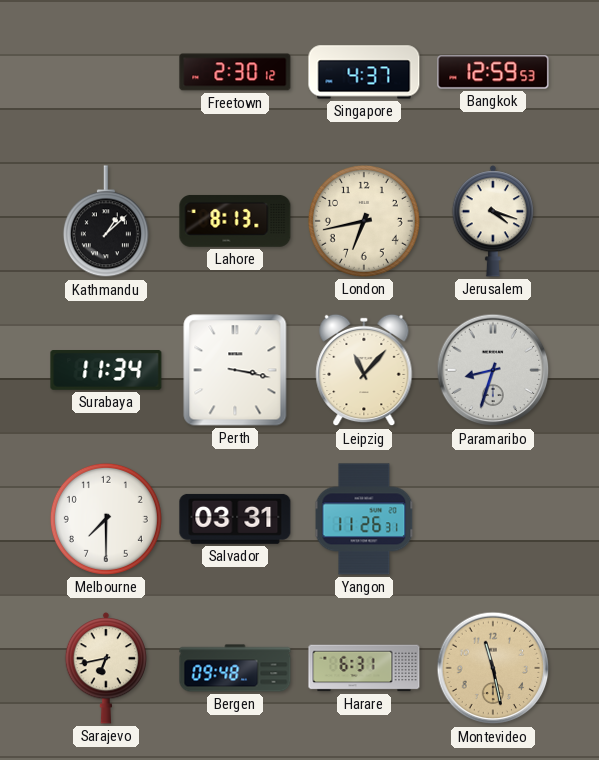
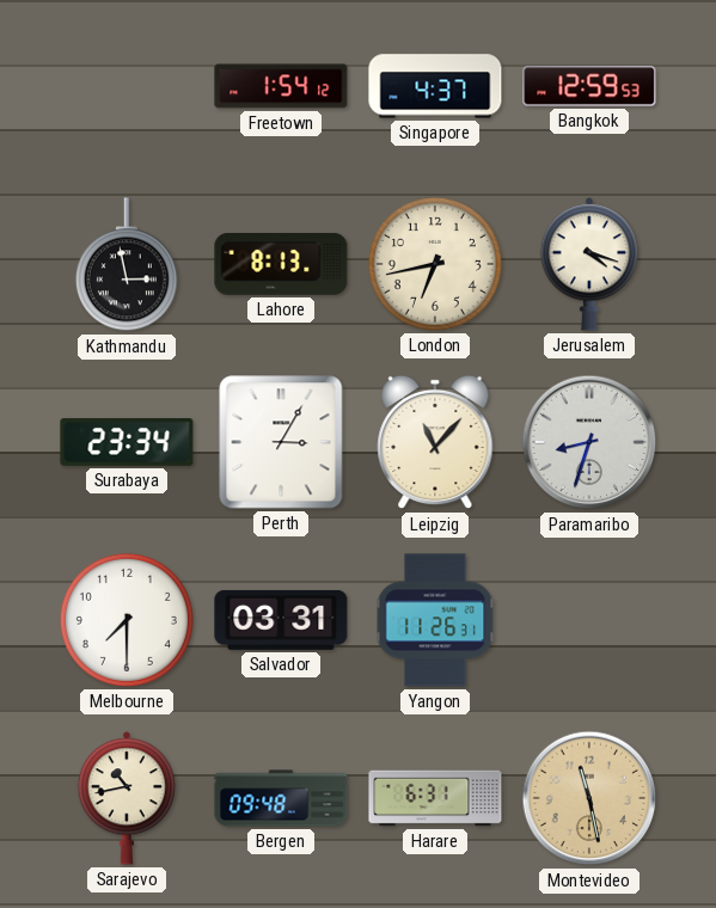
Freetown: 2:30 -> 1:54 (281, 86)
Kathmandu: 1:08 -> 2:58 (127, 265)
Surabaya: 11:34 -> 23:34 (127, 443)
Perth: 3:17 -> 3:05 (281, 442)
Sarajevo: 6:43 -> 10:43 (126, 798)
